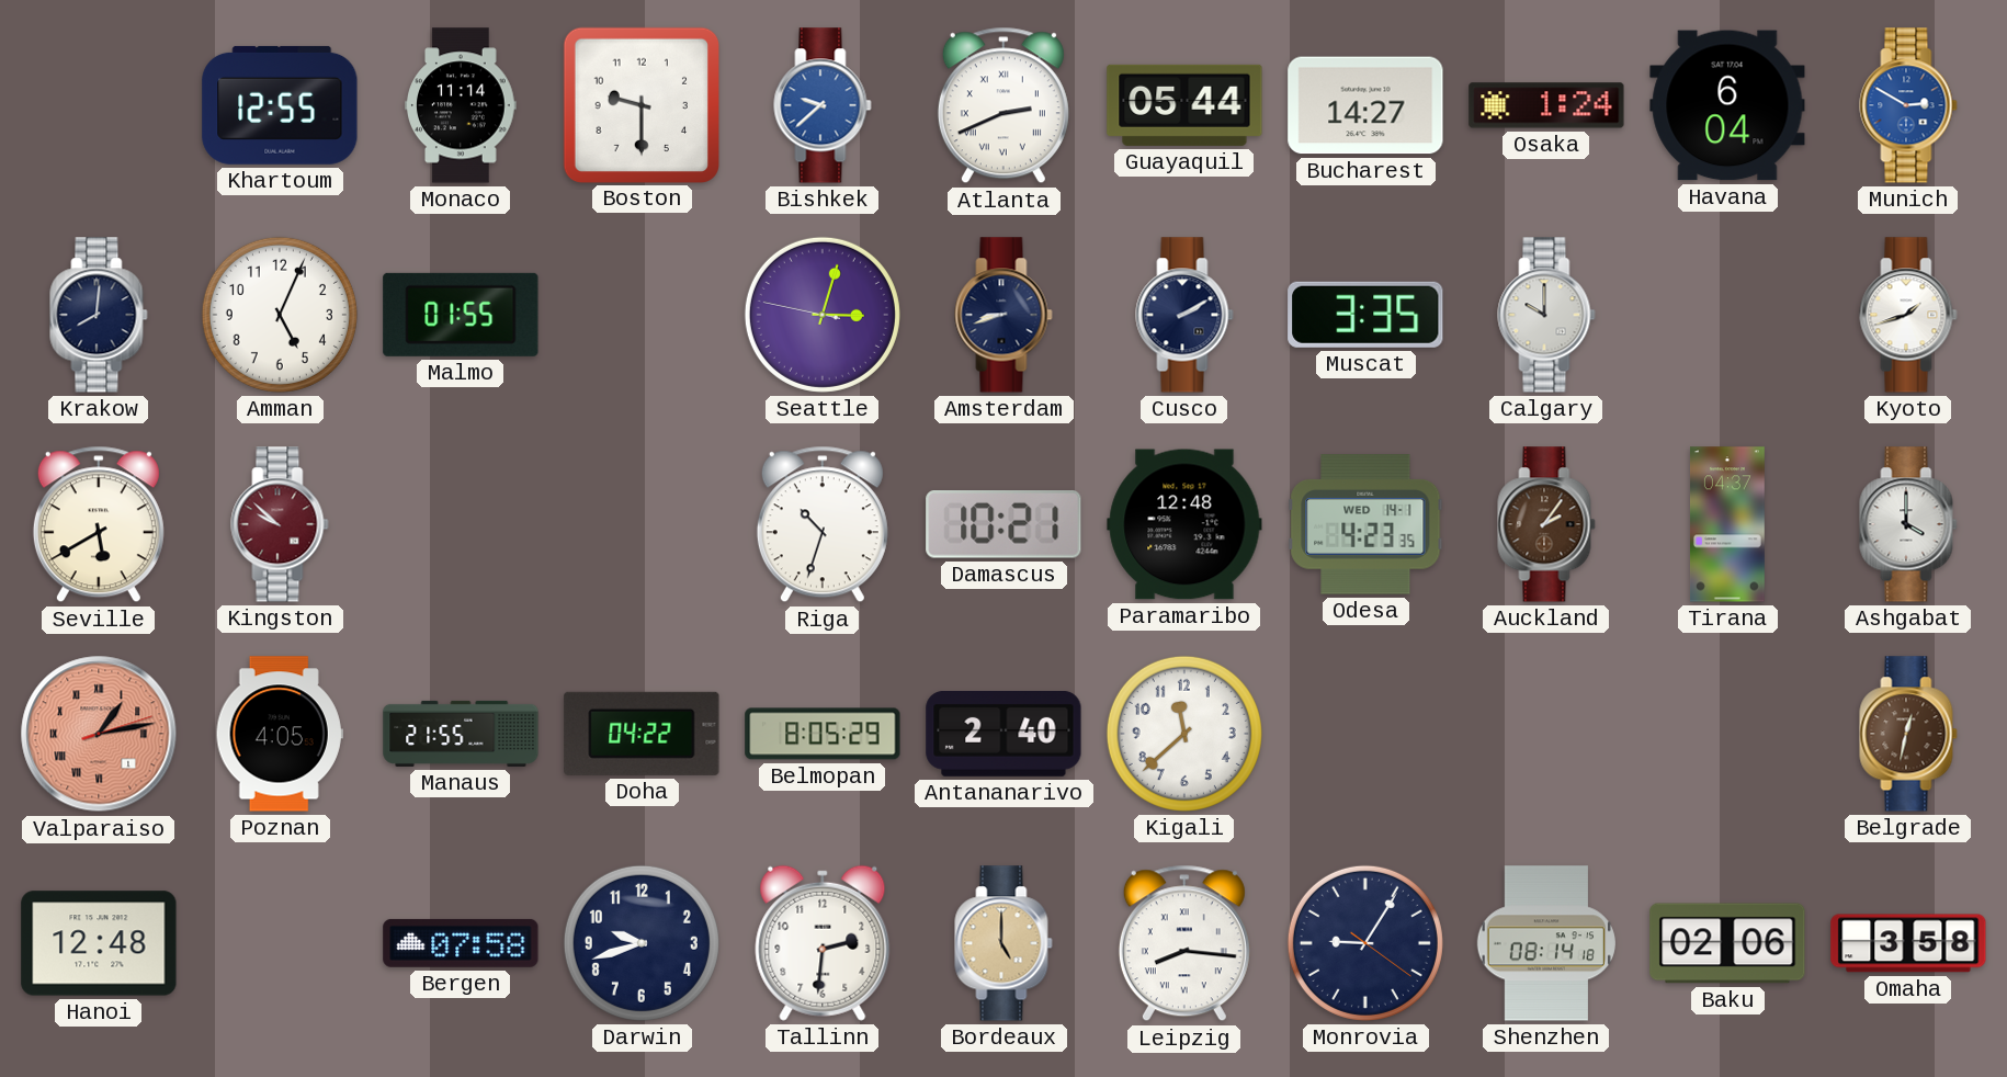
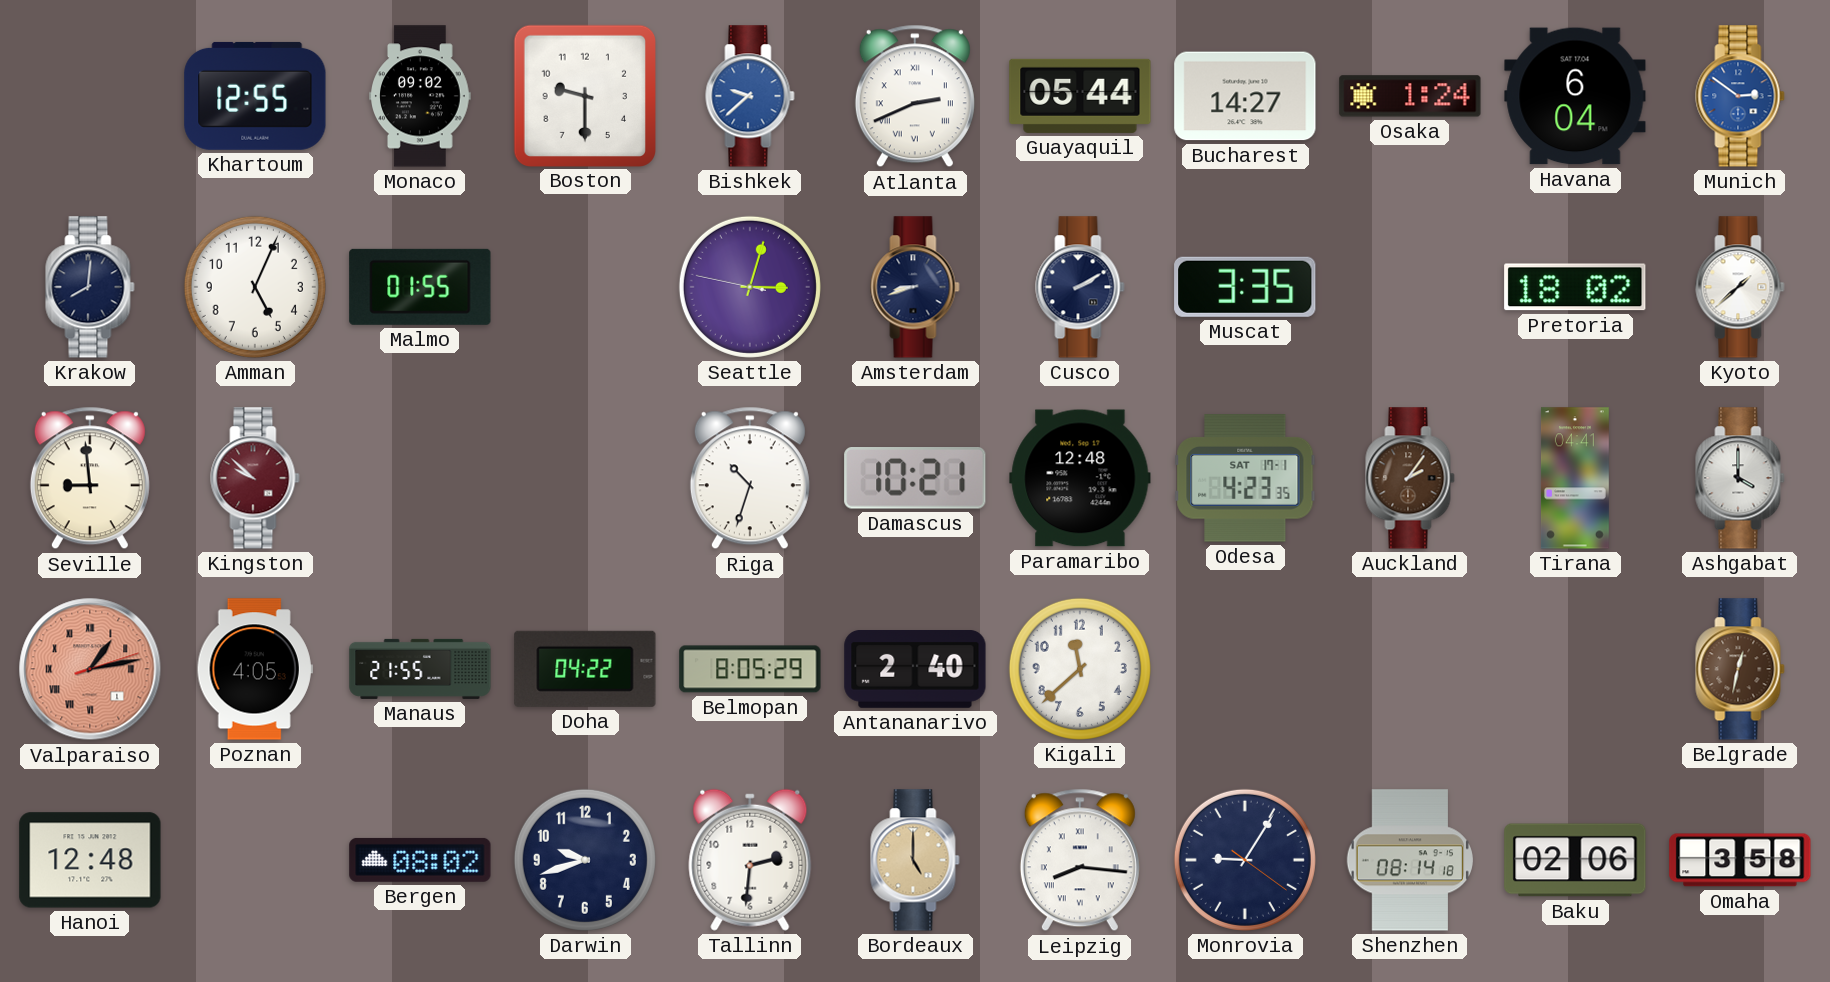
Monaco: 11:14 -> 09:02 (420, 96)
Munich: 2:50 -> 2:51 (1740, 96)
Calgary: 10:00 -> none (1546, 315)
Pretoria: none -> 18:02 (1575, 287)
Kyoto: 1:42 -> 1:38 (1740, 287)
Seville: 5:40 -> 8:59 (90, 478)
Odesa date: WED 14-1 -> SAT 17-1 (1245, 478)
Tirana: 04:37 -> 04:41 (1575, 478)
Bergen: 07:58 -> 08:02 (420, 860)
